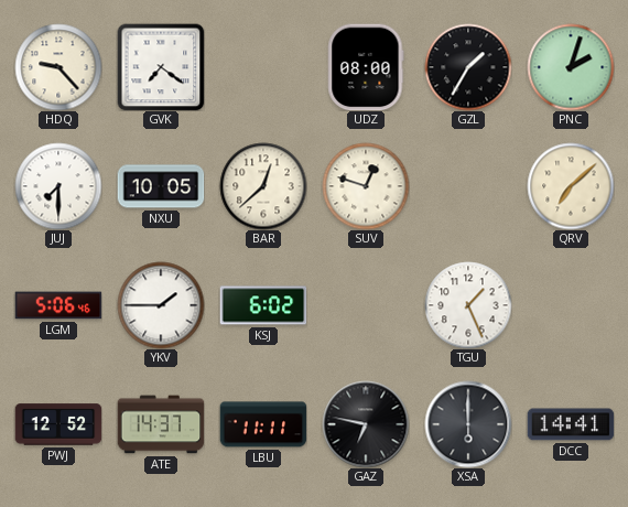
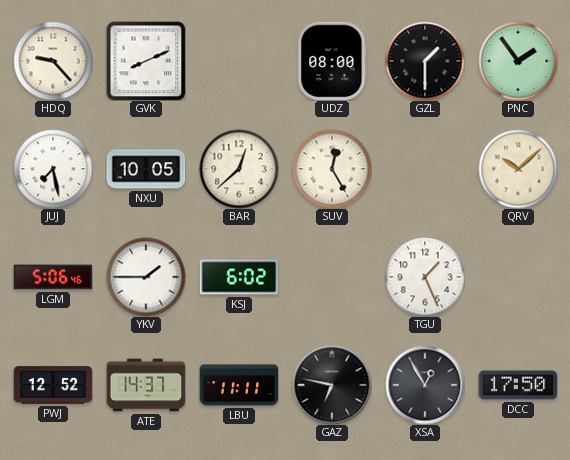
GVK: 7:21 -> 8:11 (146, 61)
GZL: 1:35 -> 1:30 (425, 61)
PNC: 2:03 -> 1:54 (518, 61)
JUJ: 7:30 -> 7:28 (53, 169)
SUV: 12:48 -> 12:25 (332, 169)
QRV: 7:08 -> 10:08 (518, 169)
XSA: 6:00 -> 12:55 (425, 385)
DCC: 14:41 -> 17:50 (518, 385)
